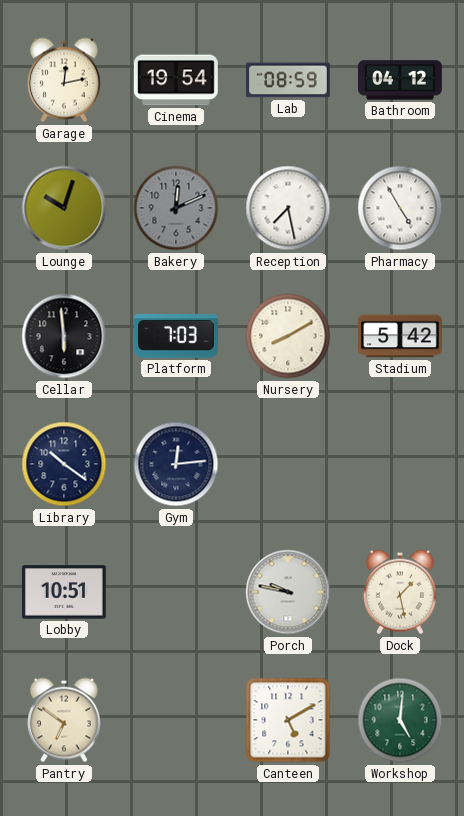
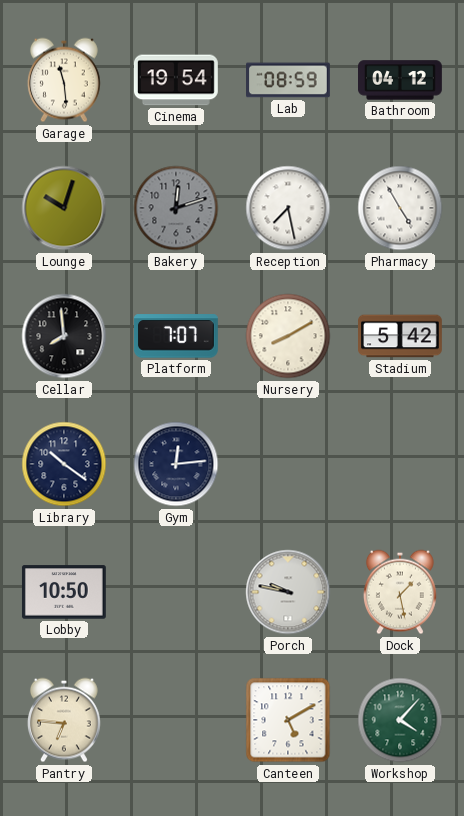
Garage: 12:13 -> 11:29 (64, 80)
Bakery: 12:11 -> 12:12 (176, 208)
Cellar: 5:59 -> 7:59 (64, 336)
Platform: 7:03 -> 7:07 (176, 336)
Lobby: 10:51 -> 10:50 (64, 592)
Pantry: 6:51 -> 6:46 (64, 720)
Workshop: 5:01 -> 4:07 (400, 720)
